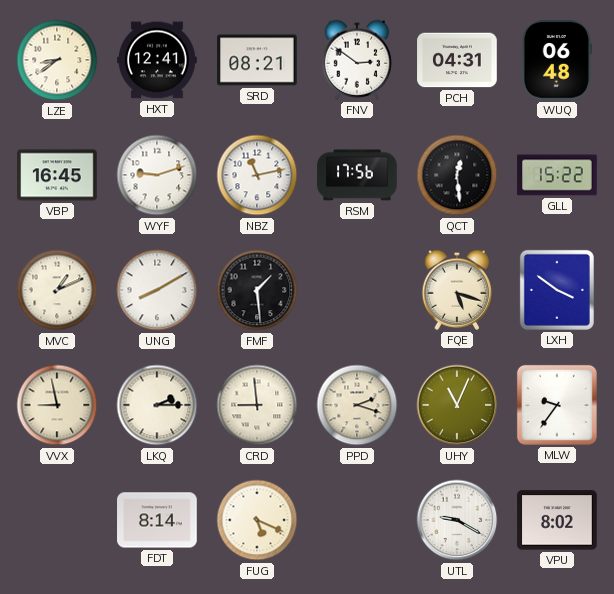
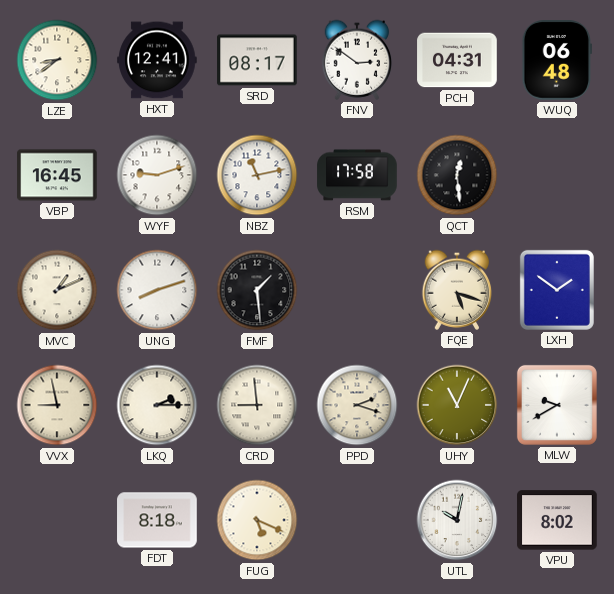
SRD: 08:21 -> 08:17 (257, 60)
RSM: 17:56 -> 17:58 (357, 175)
GLL: 15:22 -> none (557, 175)
UNG: 8:10 -> 8:12 (157, 290)
LXH: 3:51 -> 1:51 (557, 290)
MLW: 9:36 -> 9:40 (557, 405)
FDT: 8:14 -> 8:18 (157, 520)
UTL: 9:20 -> 10:02 (457, 520)
